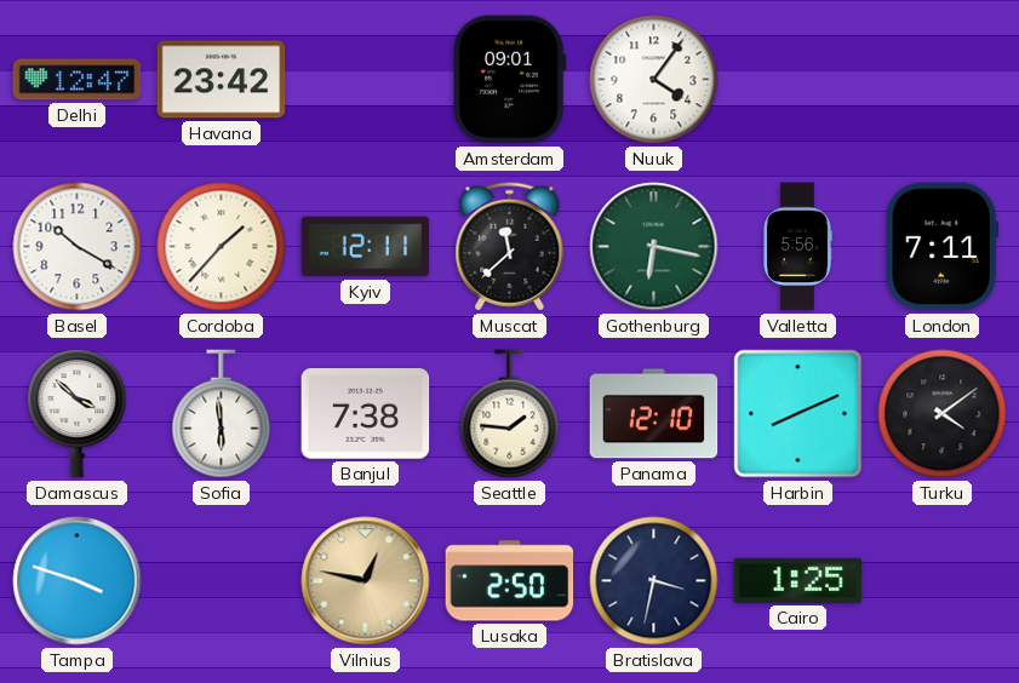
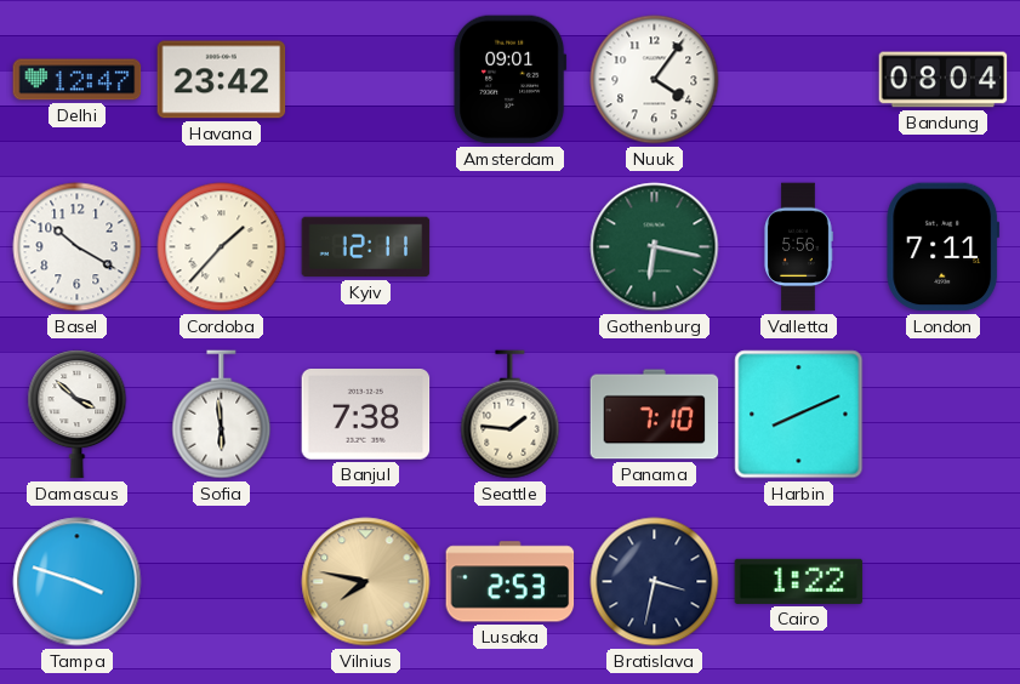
Bandung: none -> 08:04 (944, 80)
Muscat: 11:38 -> none (510, 247)
Panama: 12:10 -> 7:10 (655, 415)
Turku: 4:09 -> none (943, 414)
Vilnius: 12:47 -> 7:47 (366, 582)
Lusaka: 2:50 -> 2:53 (511, 582)
Cairo: 1:25 -> 1:22 (799, 581)
